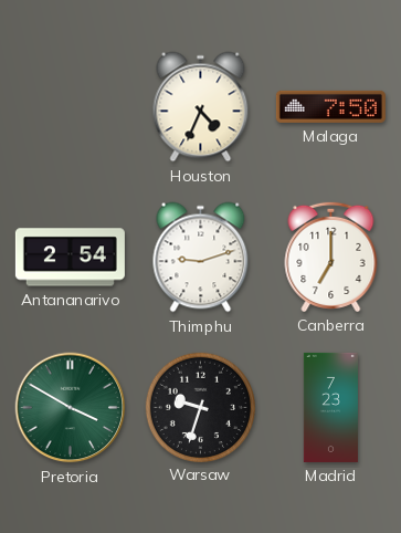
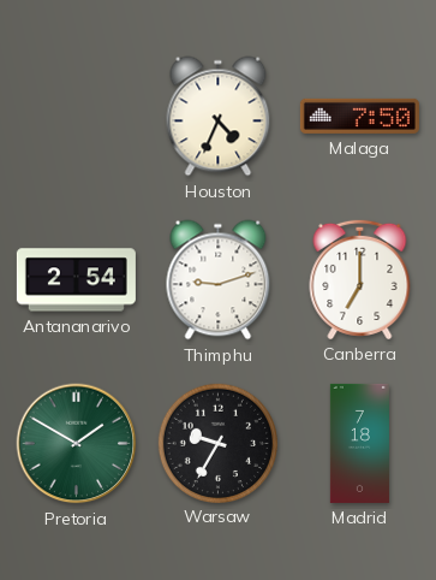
Pretoria: 3:50 -> 1:50 (77, 444)
Warsaw: 9:33 -> 9:35 (217, 443)
Madrid: 7:23 -> 7:18 (359, 443)
